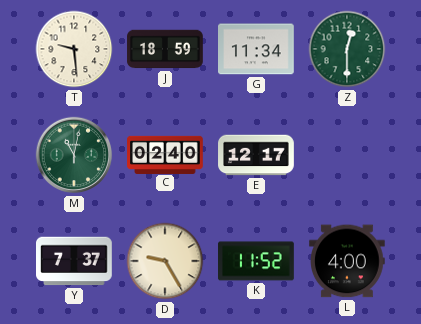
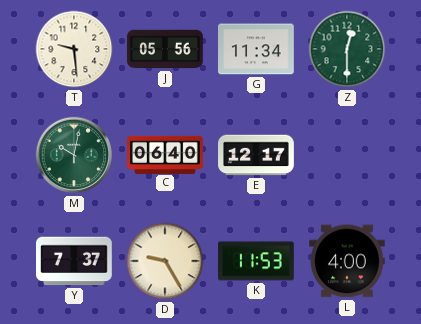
J: 18:59 -> 05:56 (165, 49)
M: 11:02 -> 10:02 (74, 155)
C: 02:40 -> 06:40 (165, 154)
K: 11:52 -> 11:53 (256, 261)
